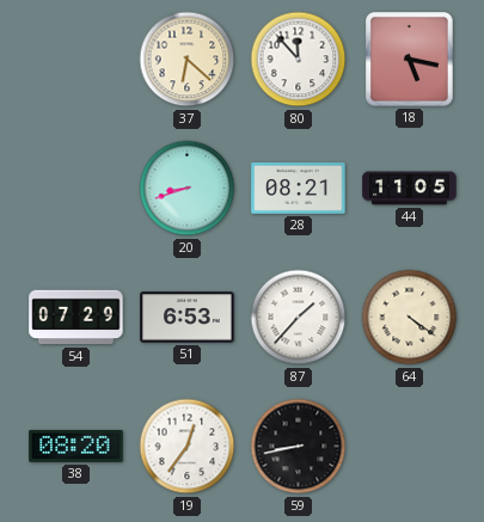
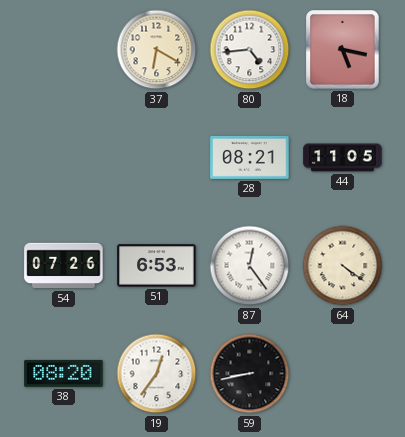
37: 6:22 -> 6:20 (157, 50)
80: 11:53 -> 4:44 (250, 50)
20: 8:42 -> none (188, 189)
54: 07:29 -> 07:26 (64, 266)
87: 1:37 -> 12:24 (250, 266)
